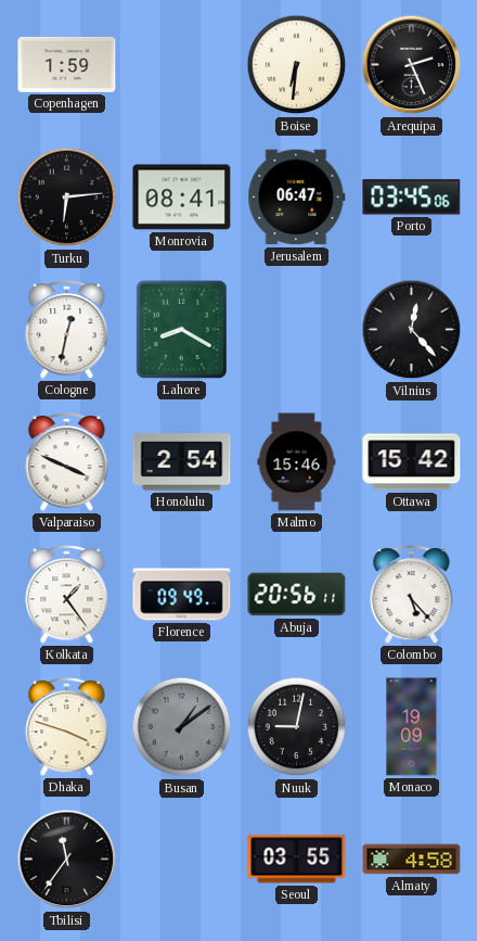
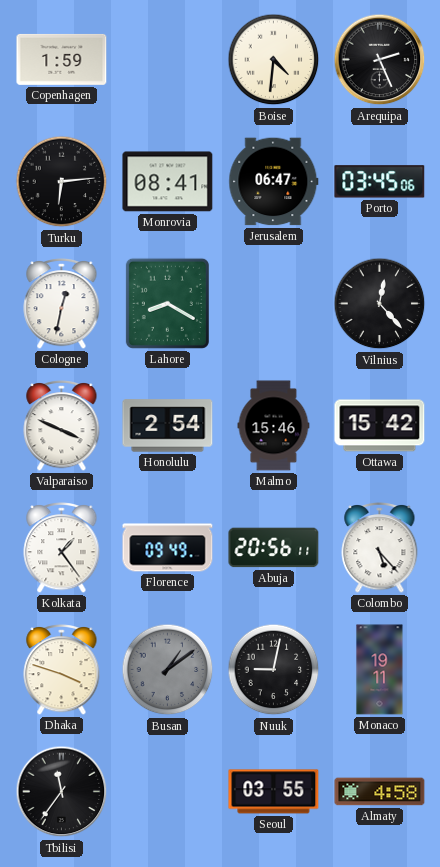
Boise: 6:31 -> 4:31 (274, 60)
Monaco: 19:09 -> 19:11 (380, 670)
